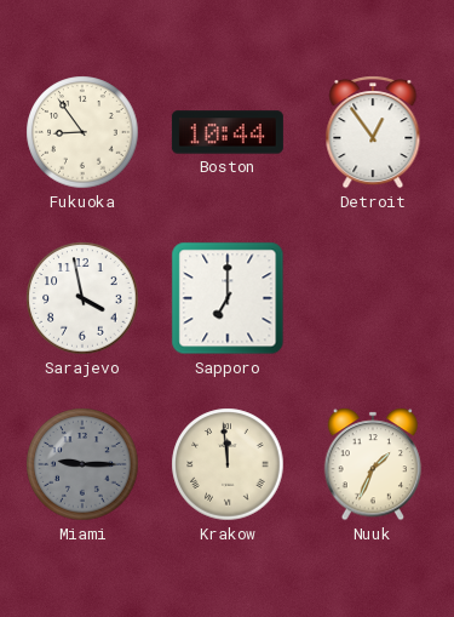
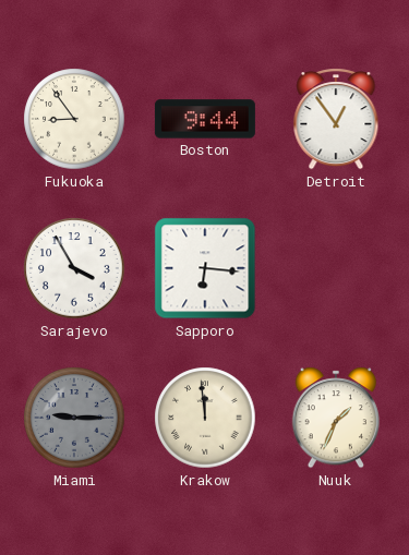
Boston: 10:44 -> 9:44 (205, 119)
Sarajevo: 3:58 -> 3:55 (74, 268)
Sapporo: 7:00 -> 6:16 (205, 268)
